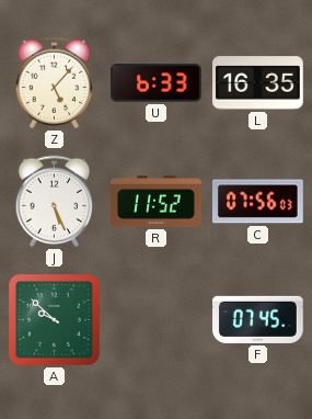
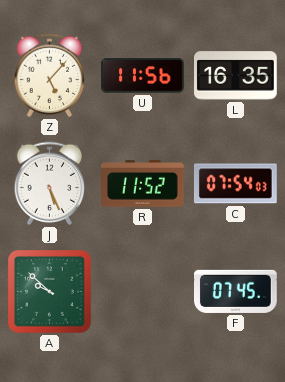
U: 6:33 -> 11:56 (143, 76)
C: 07:56 -> 07:54 (235, 184)
